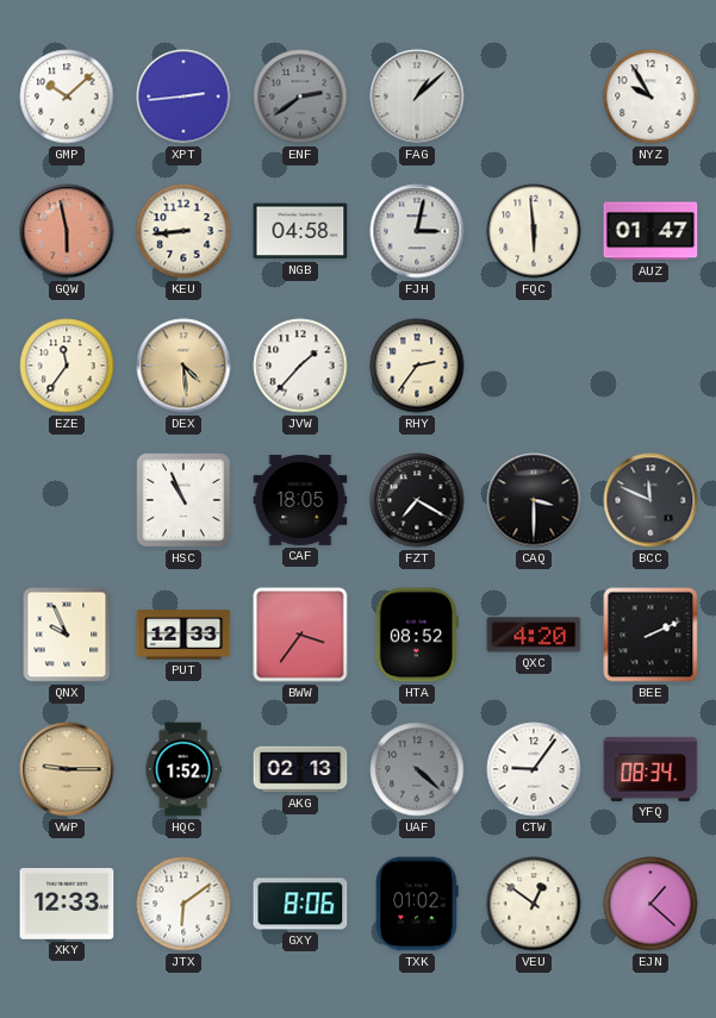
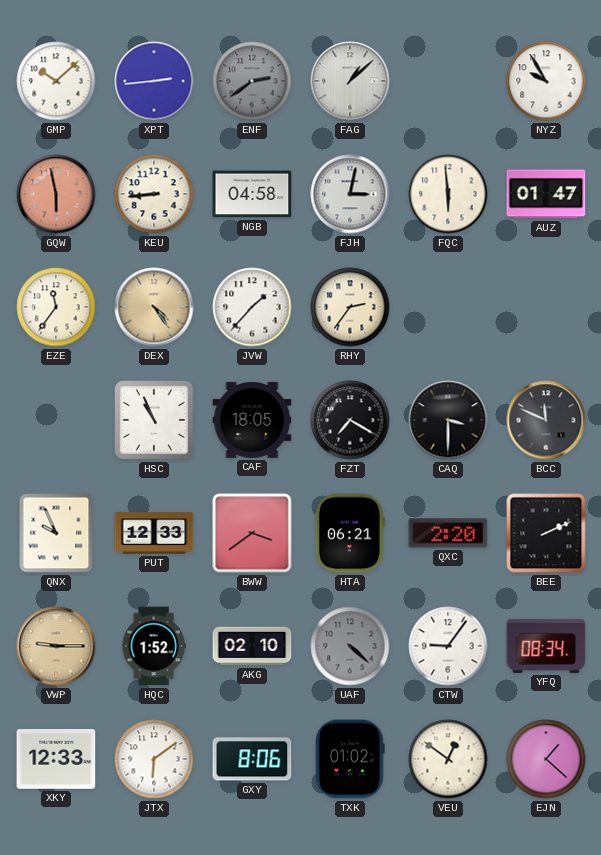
DEX: 4:29 -> 4:24 (154, 307)
BWW: 3:36 -> 3:39 (252, 533)
HTA: 08:52 -> 06:21 (350, 533)
QXC: 4:20 -> 2:20 (448, 533)
AKG: 02:13 -> 02:10 (252, 646)
